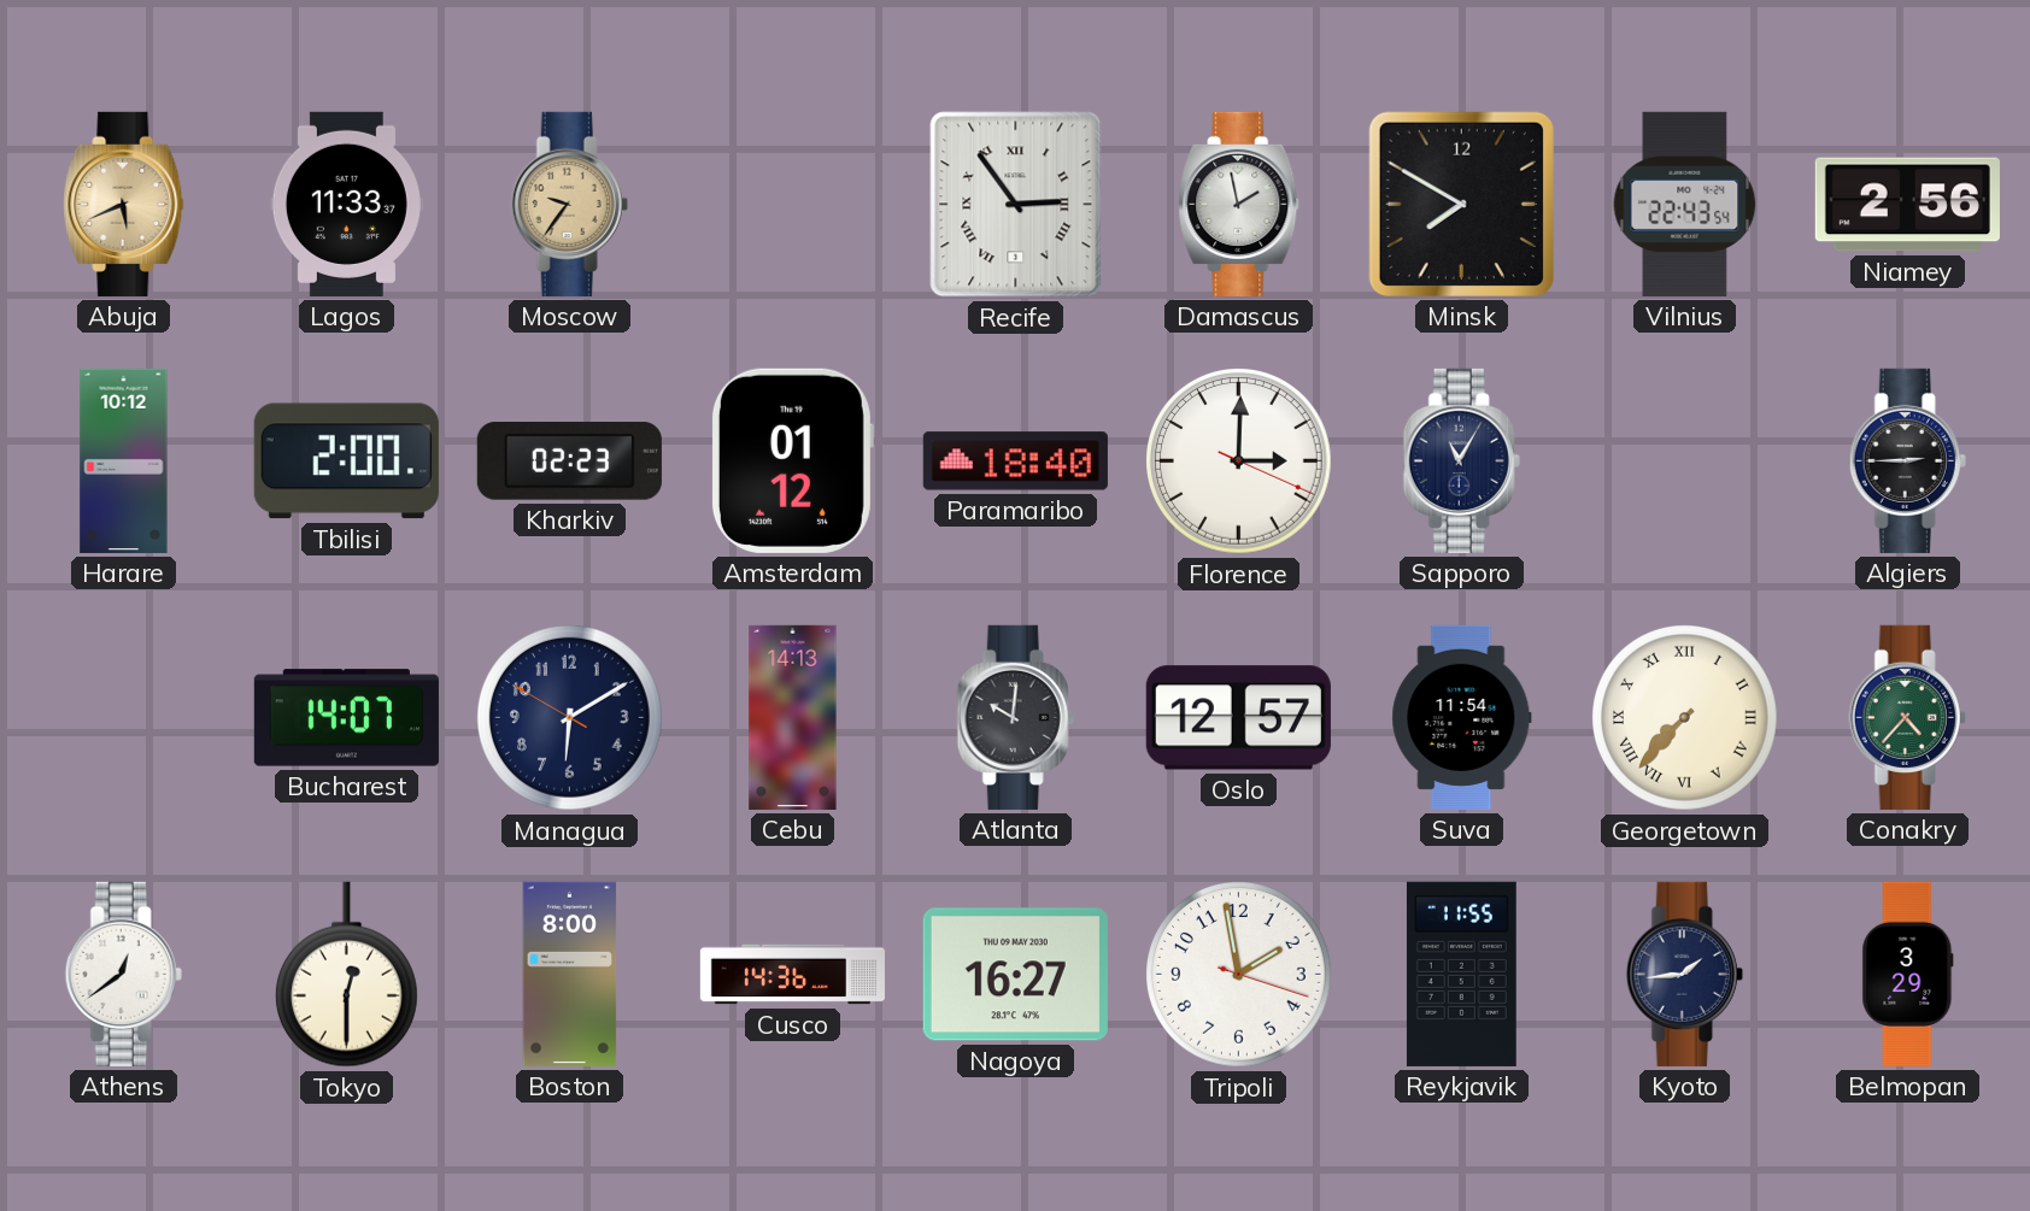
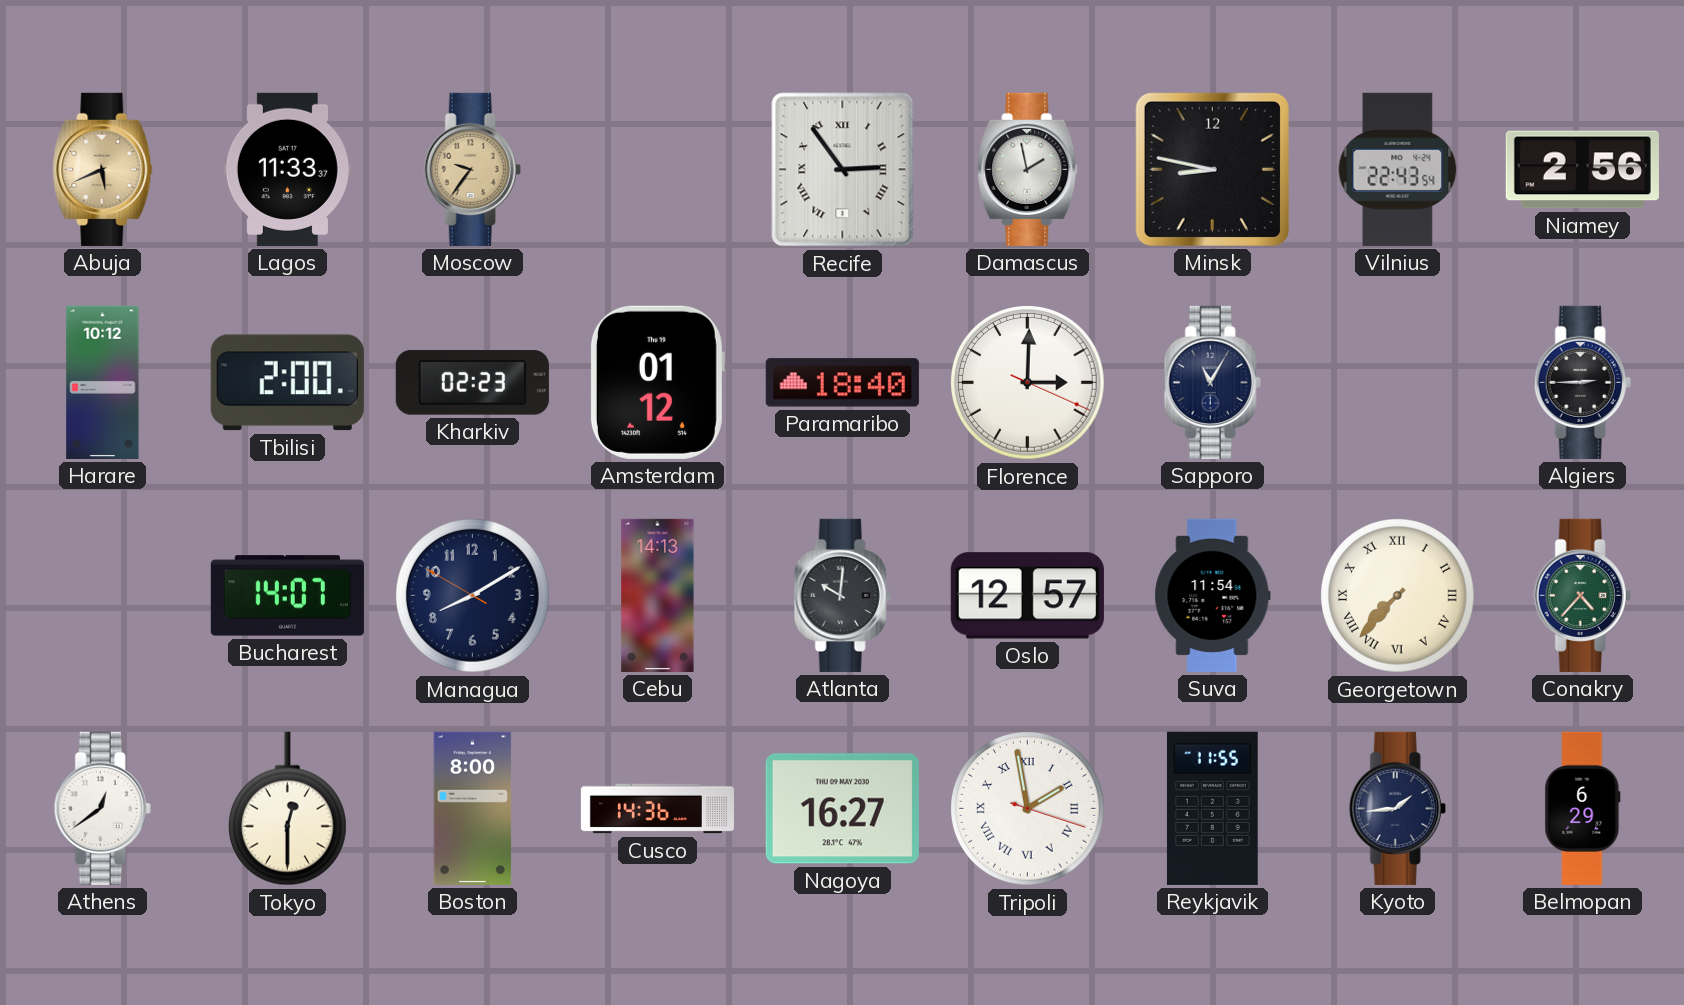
Minsk: 7:50 -> 8:47 (1212, 169)
Managua: 6:09 -> 8:09 (473, 596)
Tripoli numerals: Arabic -> Roman (1028, 809)
Belmopan: 3:29 -> 6:29 (1583, 808)
